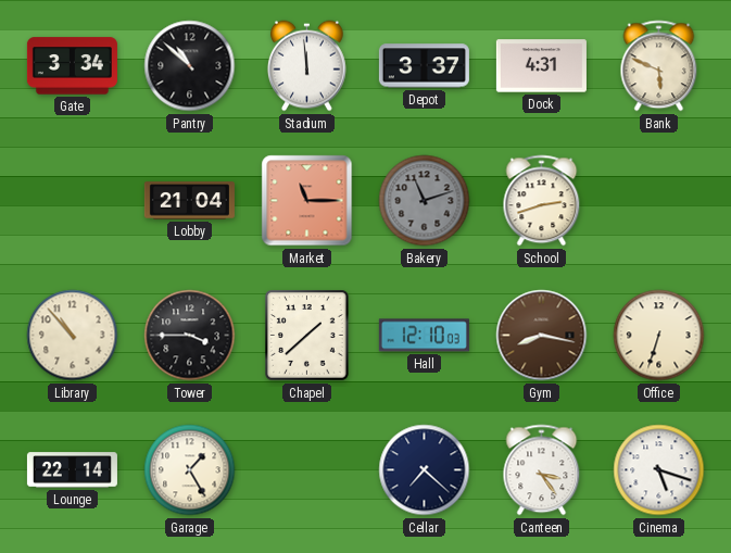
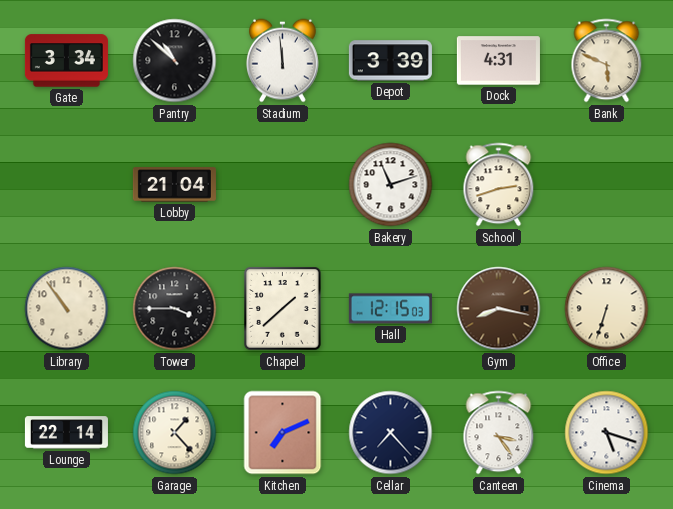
Depot: 3:37 -> 3:39 (390, 61)
Market: 11:15 -> none (307, 201)
Bakery dial: grey -> white (391, 185)
Library: 10:53 -> 10:54 (67, 309)
Hall: 12:10 -> 12:15 (390, 309)
Garage: 1:25 -> 1:23 (175, 433)
Kitchen: none -> 7:11 (283, 433)
Cellar: 7:22 -> 7:23 (391, 433)
